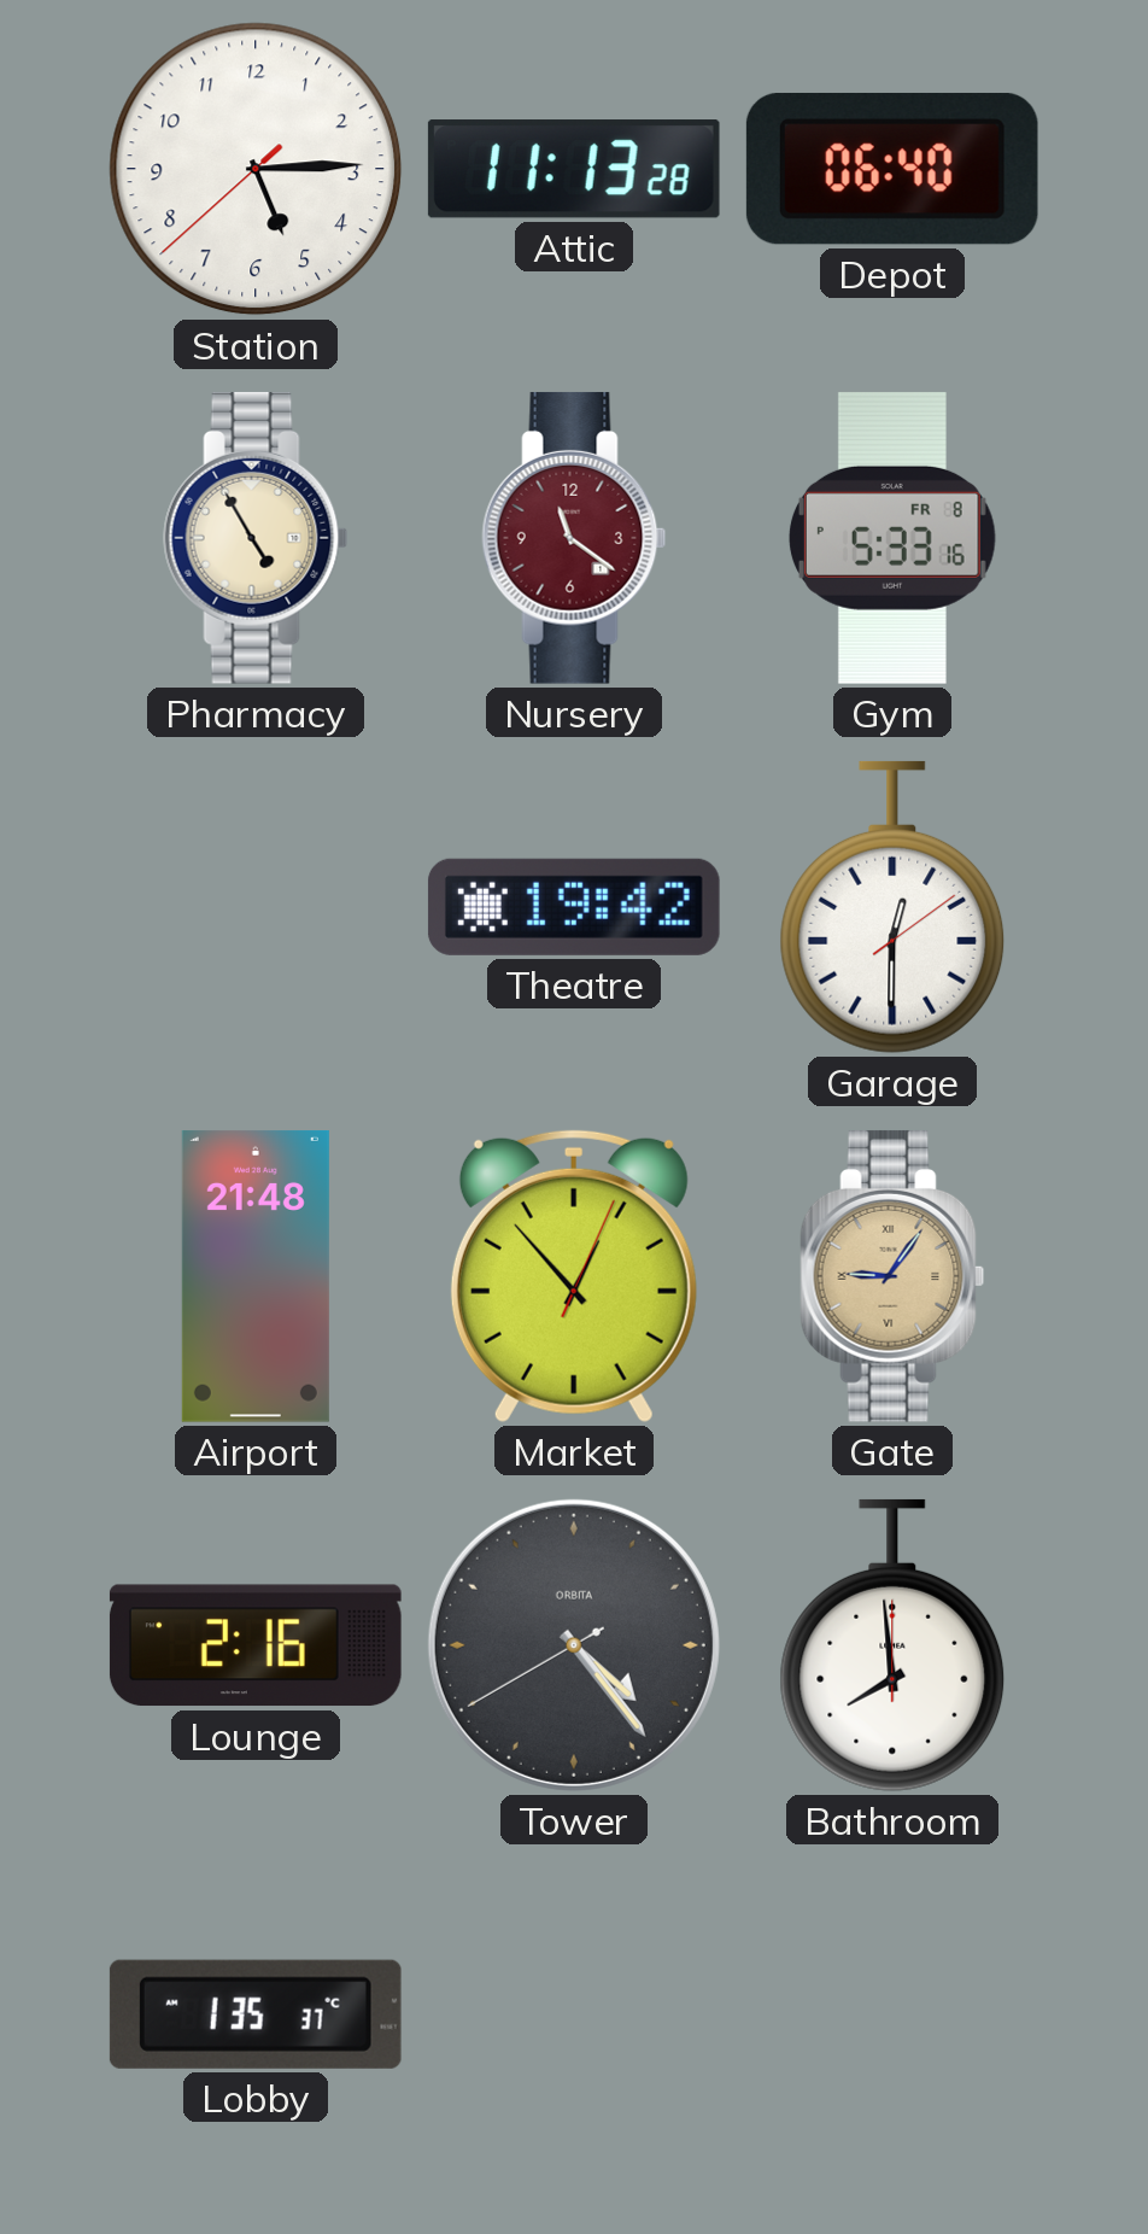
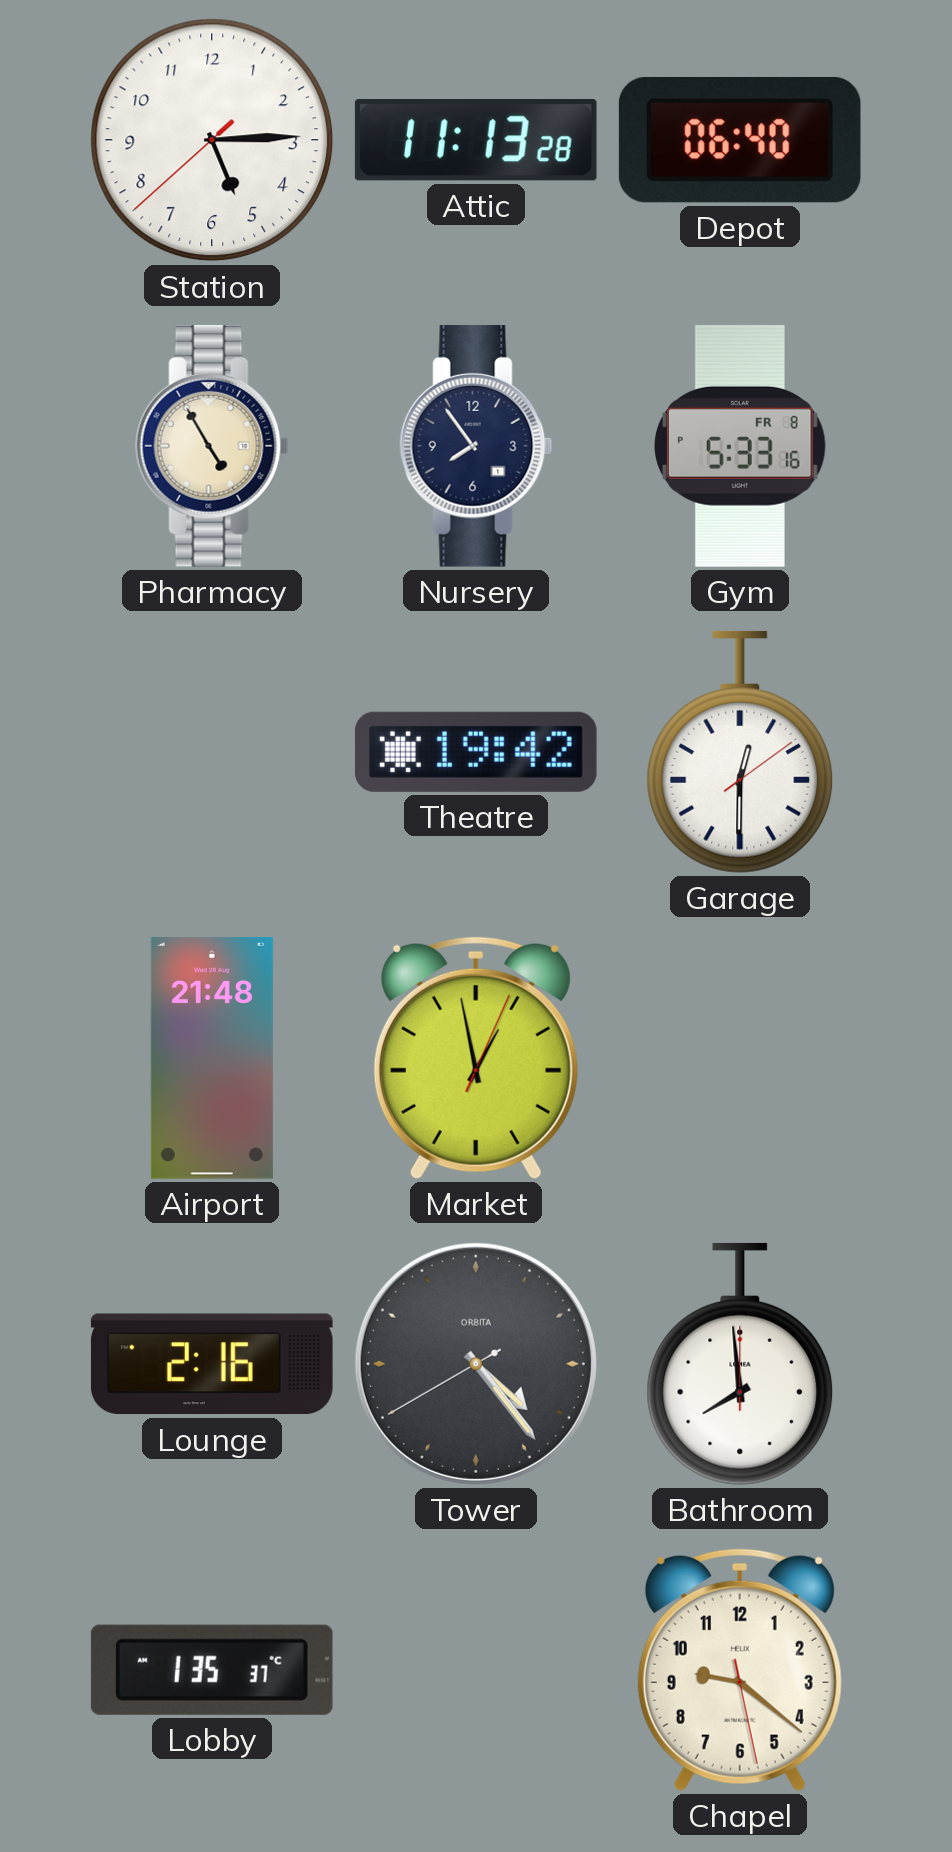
Nursery: 11:21 -> 7:54 (476, 446)
Nursery dial: burgundy -> navy (476, 446)
Market: 12:53 -> 12:58 (476, 1058)
Gate: 9:06 -> none (892, 1276)
Chapel: none -> 9:21 (740, 1670)
